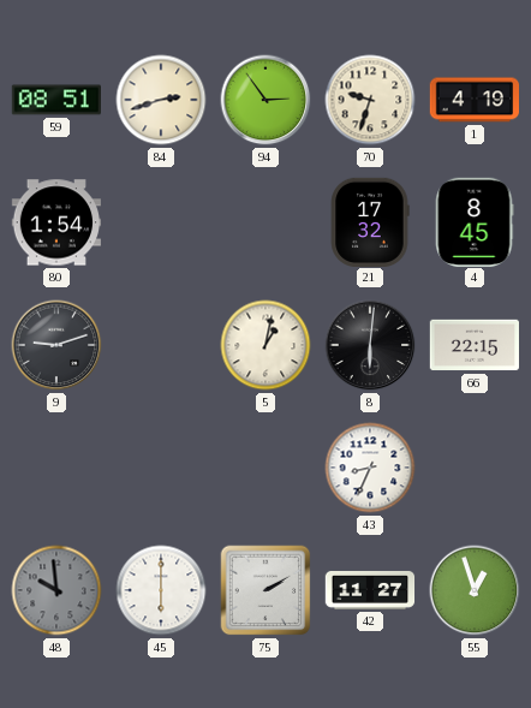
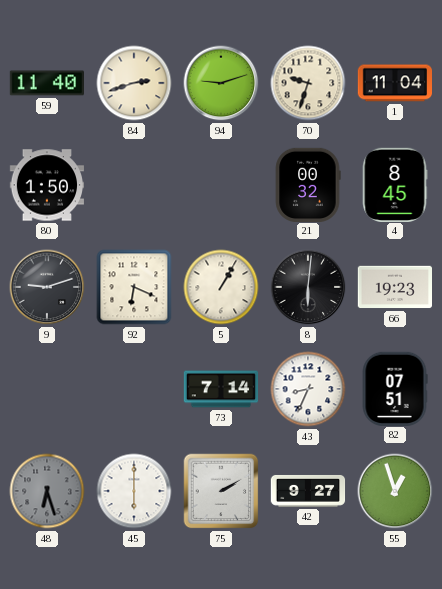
59: 08:51 -> 11:40 (46, 83)
94: 2:54 -> 9:12 (221, 83)
1: 4:19 -> 11:04 (394, 83)
80: 1:54 -> 1:50 (46, 185)
21: 17:32 -> 00:32 (308, 184)
92: none -> 6:19 (134, 287)
5: 1:02 -> 1:05 (221, 287)
66: 22:15 -> 19:23 (394, 287)
73: none -> 7:14 (221, 389)
82: none -> 07:51 (395, 388)
48: 9:59 -> 6:27 (47, 491)
42: 11:27 -> 9:27 (308, 491)
